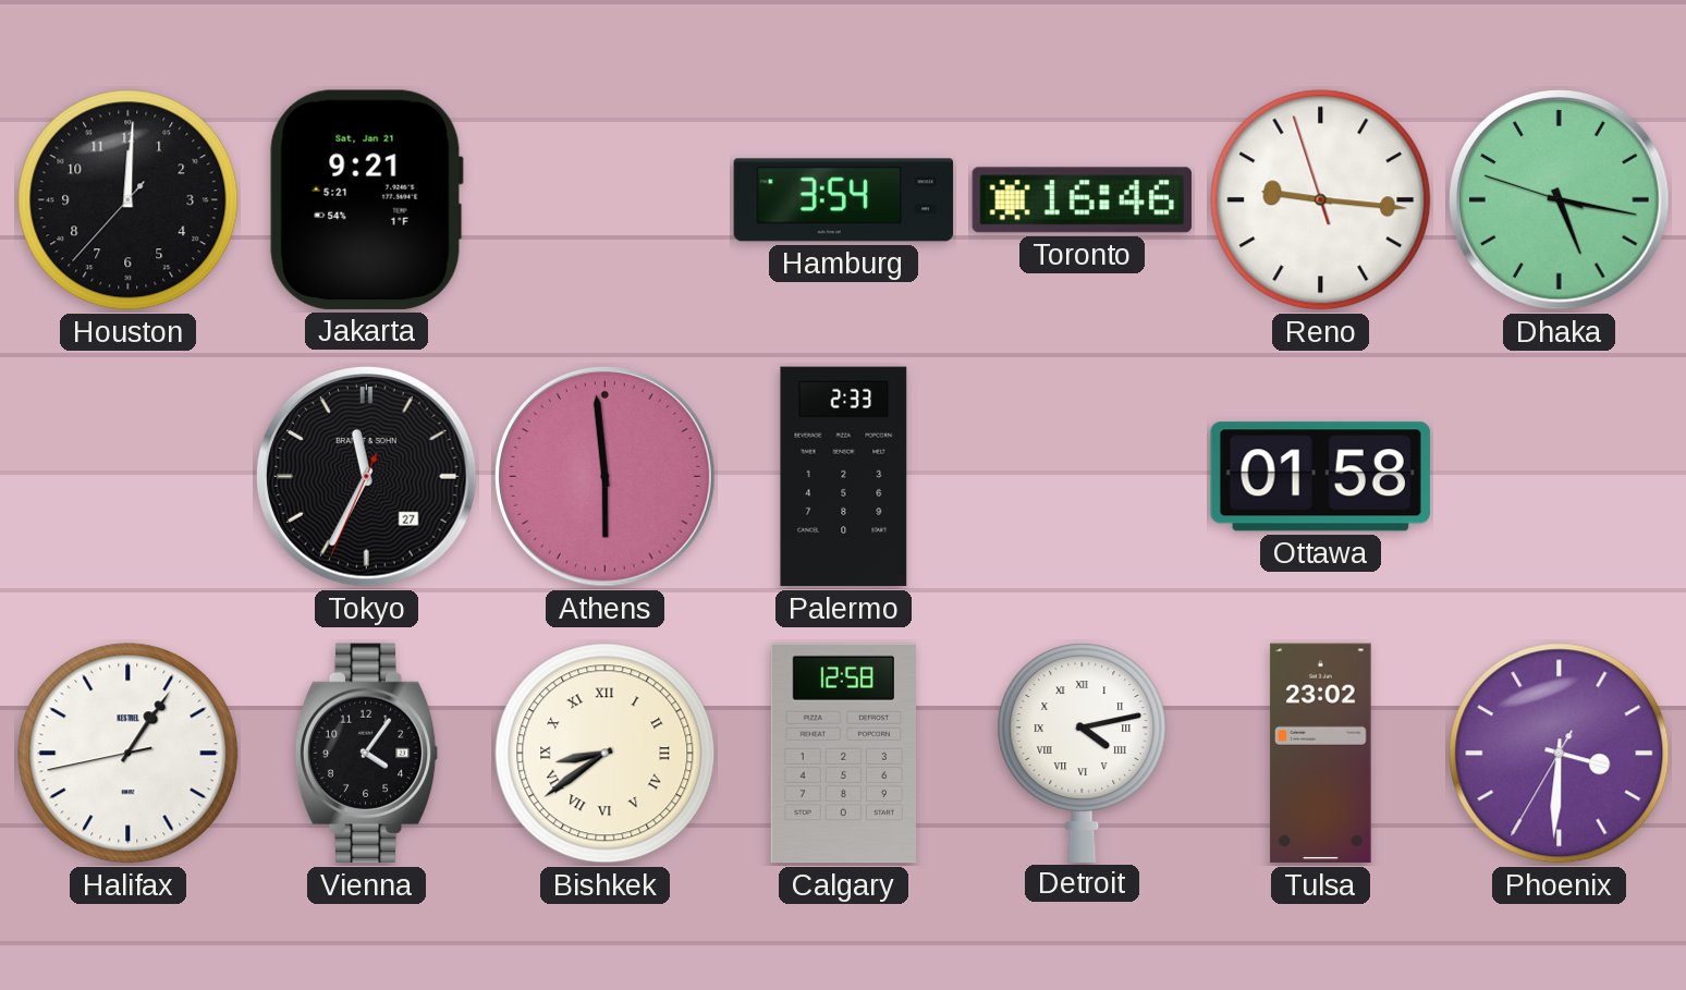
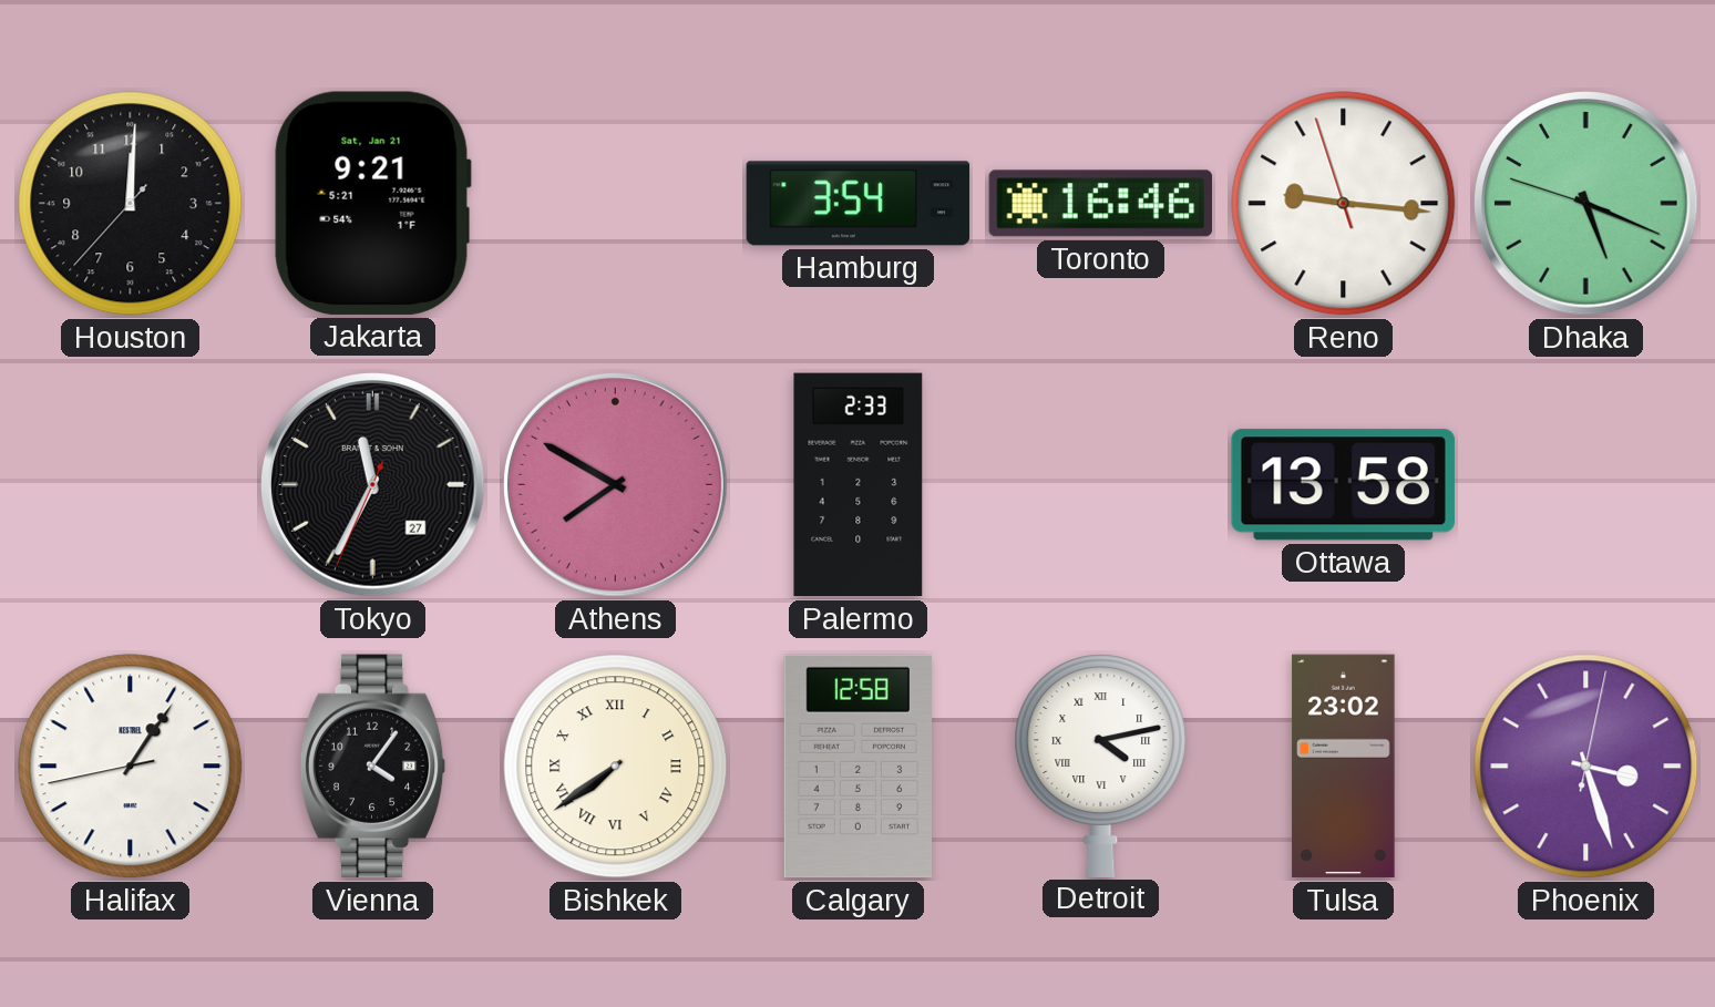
Dhaka: 5:16 -> 5:18 (1586, 204)
Athens: 5:59 -> 7:50 (616, 485)
Ottawa: 01:58 -> 13:58 (1343, 485)
Bishkek: 8:39 -> 7:39 (616, 767)
Phoenix: 3:30 -> 3:27 (1586, 767)
